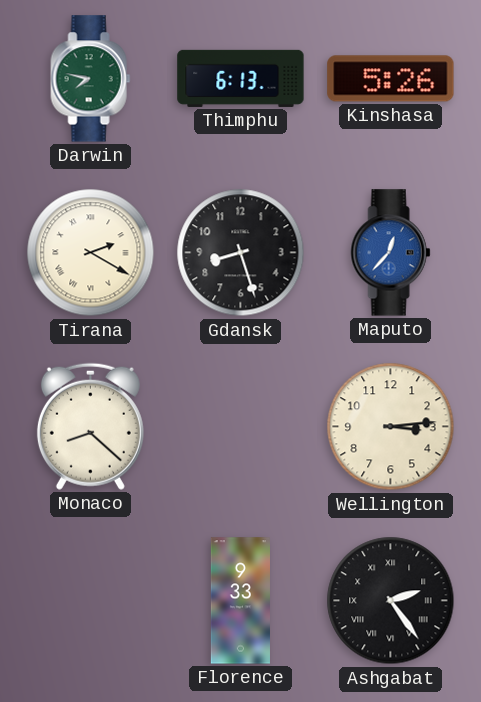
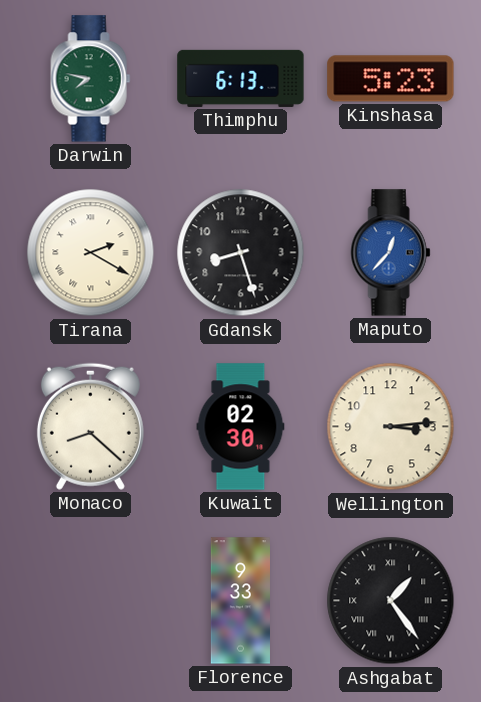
Kinshasa: 5:26 -> 5:23 (391, 79)
Kuwait: none -> 02:30 (241, 427)
Ashgabat: 2:24 -> 1:24 (391, 601)
